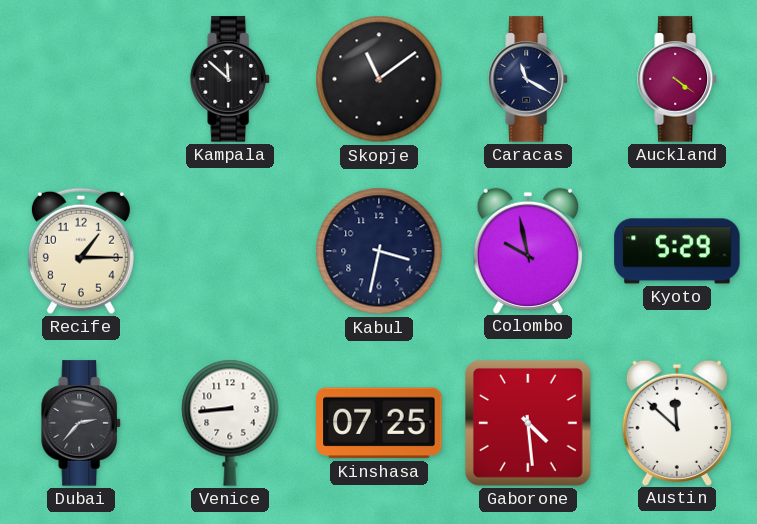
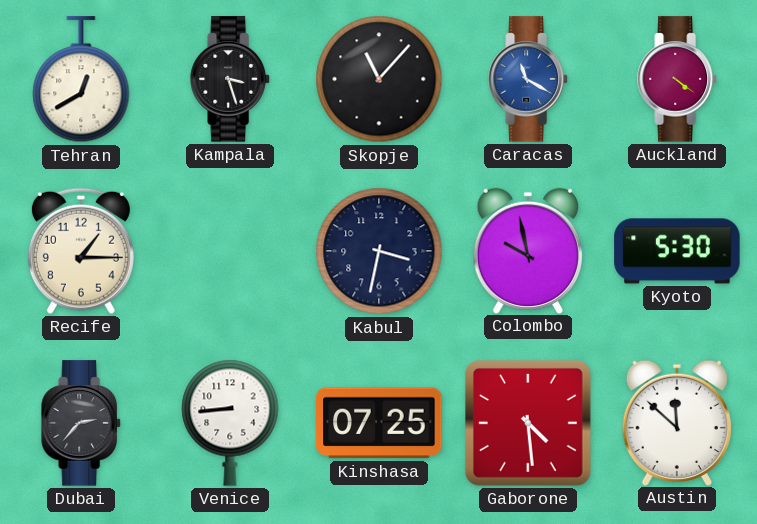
Tehran: none -> 12:40 (81, 80)
Kampala: 11:52 -> 3:27 (230, 79)
Skopje: 11:09 -> 11:07 (379, 79)
Caracas dial: navy -> blue (528, 79)
Kyoto: 5:29 -> 5:30 (677, 251)
